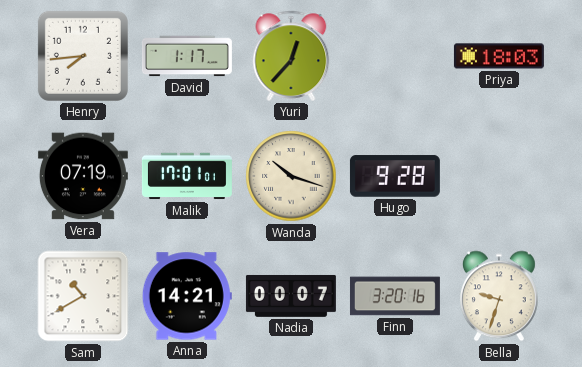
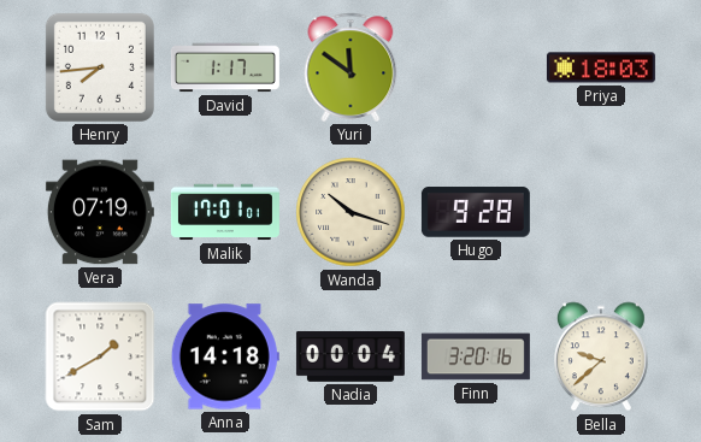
Yuri: 12:37 -> 11:51 (350, 67)
Sam: 10:40 -> 1:40 (100, 356)
Anna: 14:21 -> 14:18 (225, 356)
Nadia: 00:07 -> 00:04 (350, 356)
Bella: 9:33 -> 9:38 (601, 356)
